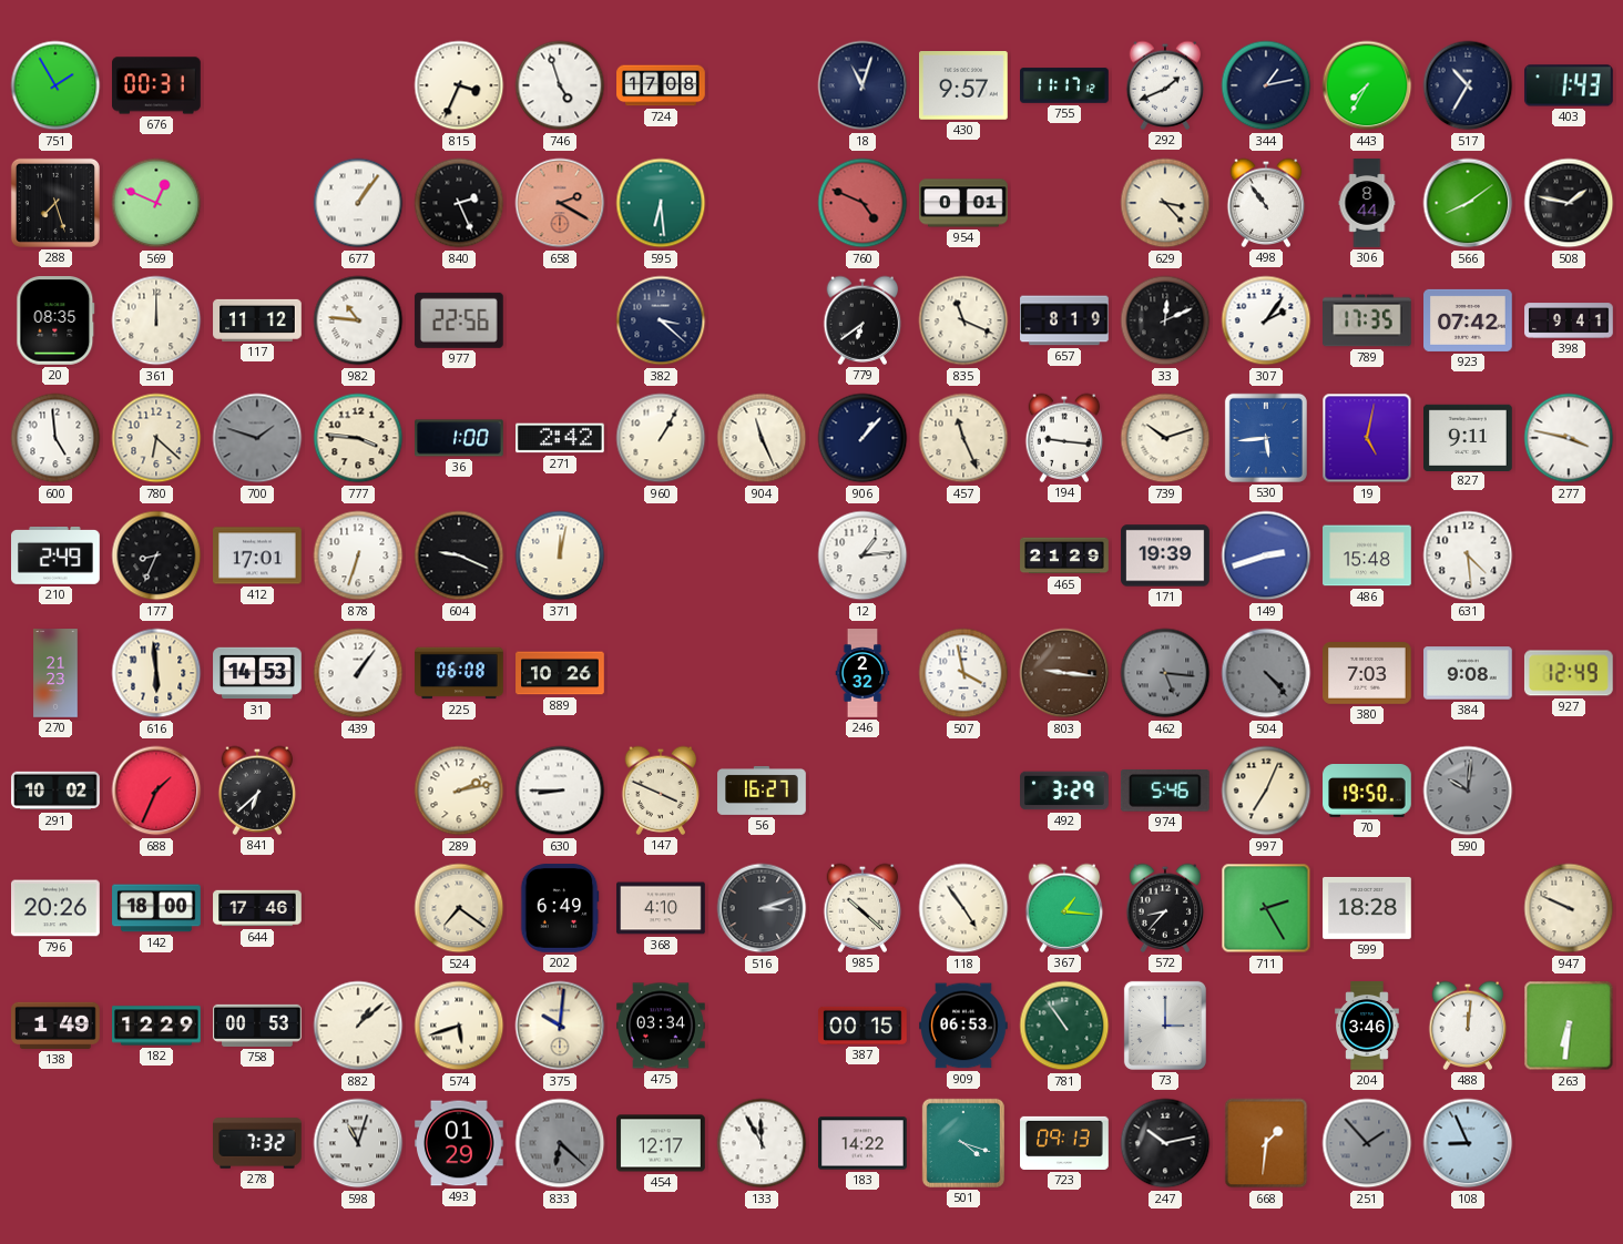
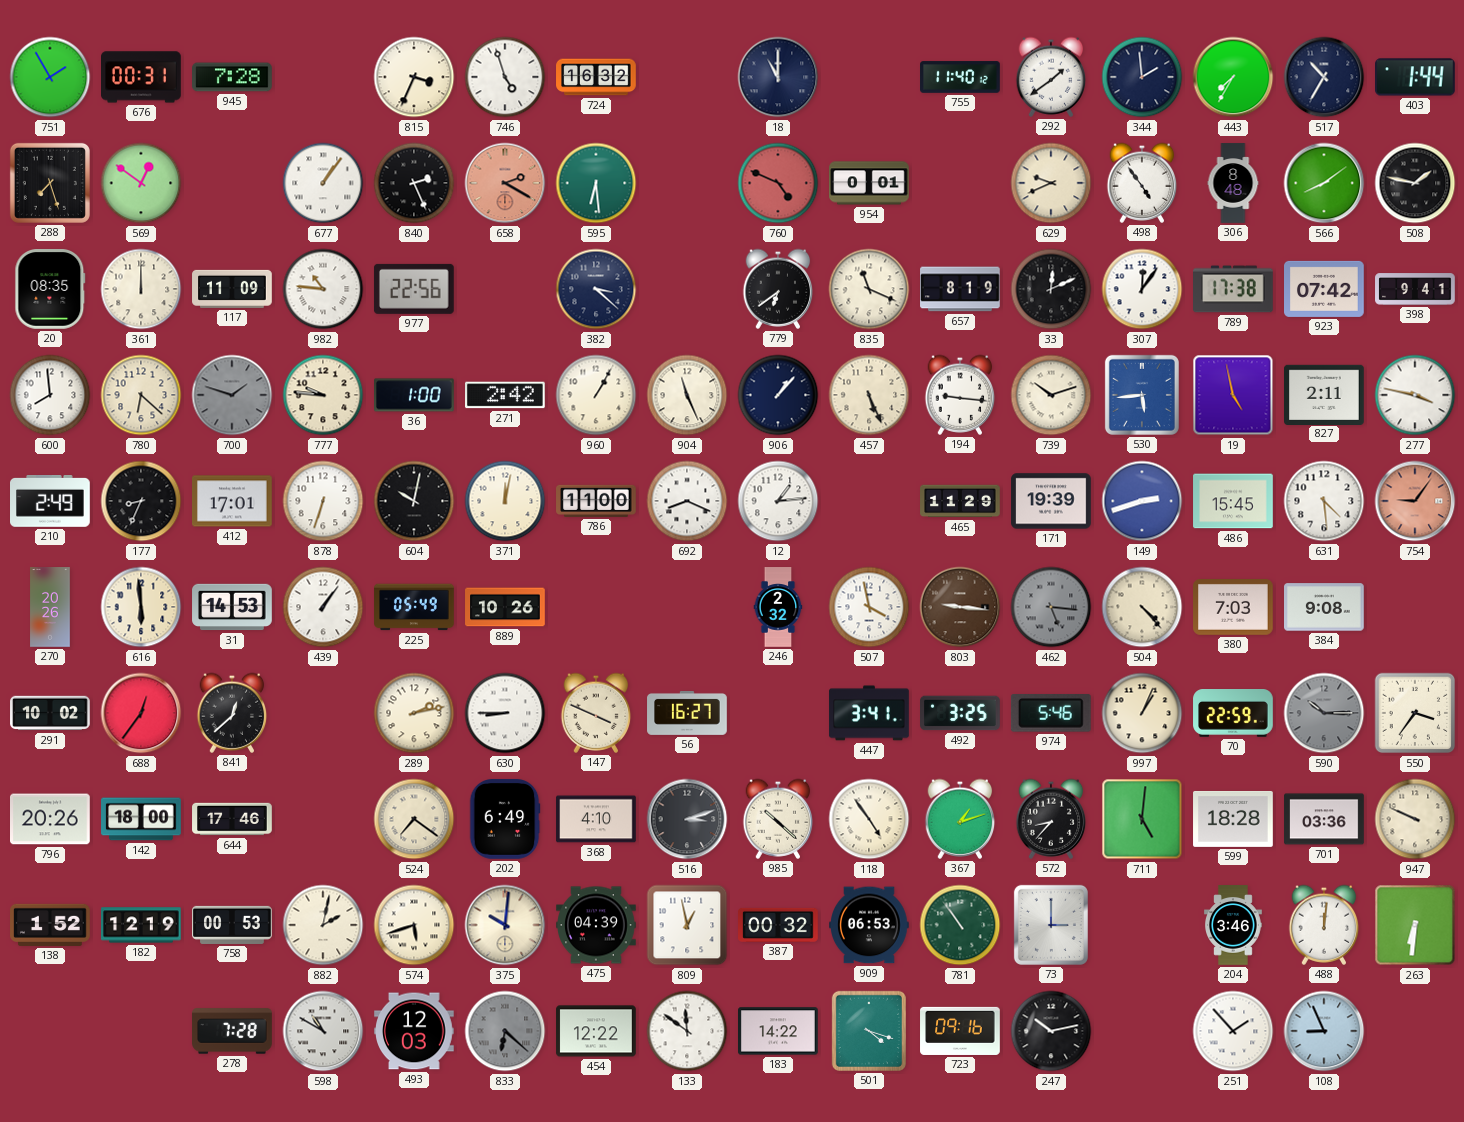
945: none -> 7:28 (232, 77)
724: 17:08 -> 16:32 (596, 77)
18: 11:03 -> 11:00 (778, 77)
430: 9:57 -> none (964, 85)
755: 11:17 -> 11:40 (960, 77)
292: 1:41 -> 1:39 (1051, 77)
344: 1:13 -> 1:59 (1142, 77)
403: 1:43 -> 1:44 (1416, 77)
569: 12:49 -> 12:51 (141, 183)
629: 3:23 -> 9:41 (1051, 183)
498: 10:54 -> 4:54 (1142, 183)
306: 8:44 -> 8:48 (1233, 183)
117: 11:12 -> 11:09 (232, 289)
307: 2:06 -> 12:06 (1142, 289)
789: 17:35 -> 17:38 (1234, 289)
600: 4:59 -> 7:59 (50, 395)
777: 3:46 -> 9:46 (323, 395)
457: 11:26 -> 5:26 (869, 395)
19: 5:02 -> 4:58 (1233, 395)
827: 9:11 -> 2:11 (1325, 394)
604: 9:19 -> 10:02 (414, 501)
786: none -> 11:00 (596, 501)
692: none -> 8:19 (687, 501)
465: 21:29 -> 11:29 (960, 501)
486: 15:48 -> 15:45 (1233, 501)
754: none -> 9:06 (1415, 501)
270: 21:23 -> 20:26 (50, 607)
225: 06:08 -> 05:49 (414, 607)
504 dial: grey -> cream (1142, 607)
927: 12:49 -> none (1569, 673)
688: 1:34 -> 12:36 (141, 713)
841: 6:38 -> 12:38 (232, 713)
447: none -> 3:41 (869, 713)
492: 3:29 -> 3:25 (960, 713)
997: 7:04 -> 1:04 (1142, 713)
70: 19:50 -> 22:59 (1233, 714)
590: 10:01 -> 10:15 (1324, 713)
550: none -> 3:36 (1415, 713)
367: 1:16 -> 1:12 (960, 819)
711: 2:25 -> 5:01 (1142, 819)
701: none -> 03:36 (1324, 819)
138: 1:49 -> 1:52 (50, 925)
182: 12:29 -> 12:19 (141, 925)
882: 1:08 -> 2:02 (323, 925)
475: 03:34 -> 04:39 (596, 925)
809: none -> 12:58 (687, 925)
387: 00:15 -> 00:32 (778, 925)
278: 7:32 -> 7:28 (232, 1031)
598: 11:03 -> 10:50 (323, 1031)
493: 01:29 -> 12:03 (414, 1031)
454: 12:17 -> 12:22 (596, 1031)
133: 11:55 -> 11:51 (687, 1031)
723: 09:13 -> 09:16 (960, 1031)
668: 1:31 -> none (1266, 1143)
251 dial: grey -> white (1233, 1031)
